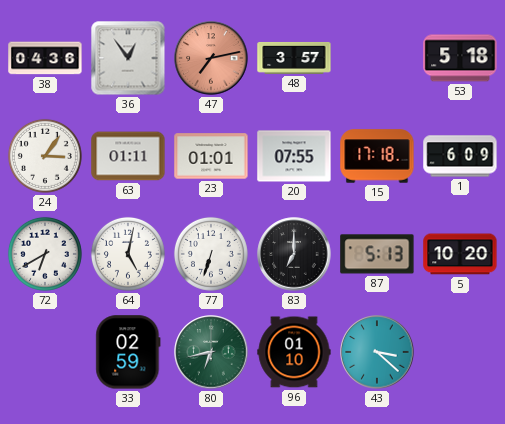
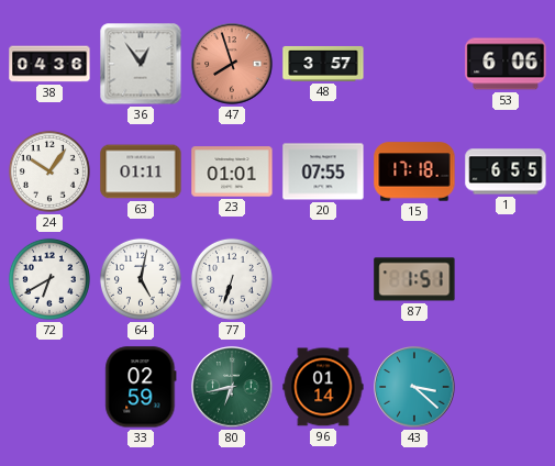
47: 7:13 -> 7:57 (232, 64)
53: 5:18 -> 6:06 (506, 64)
24: 3:06 -> 10:06 (49, 171)
1: 6:09 -> 6:55 (506, 171)
83: 7:00 -> none (294, 254)
87: 5:13 -> 1:51 (414, 279)
5: 10:20 -> none (460, 254)
96: 01:10 -> 01:14 (323, 387)
